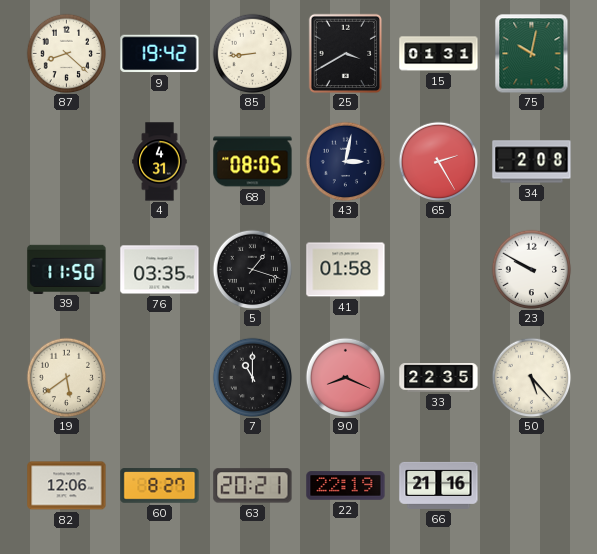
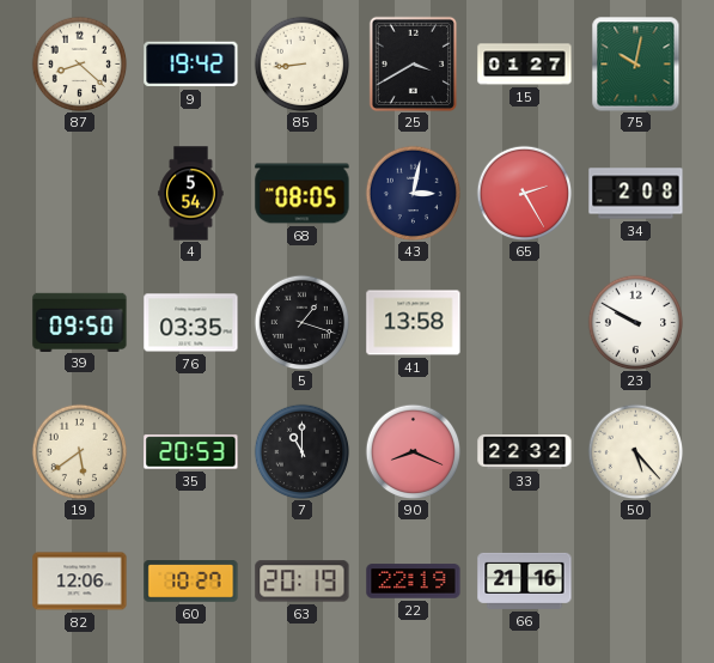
15: 01:31 -> 01:27 (525, 65)
4: 4:31 -> 5:54 (191, 194)
39: 11:50 -> 09:50 (80, 322)
41: 01:58 -> 13:58 (414, 323)
35: none -> 20:53 (191, 452)
33: 22:35 -> 22:32 (525, 452)
60: 8:27 -> 10:27 (191, 582)
63: 20:21 -> 20:19 (303, 582)
